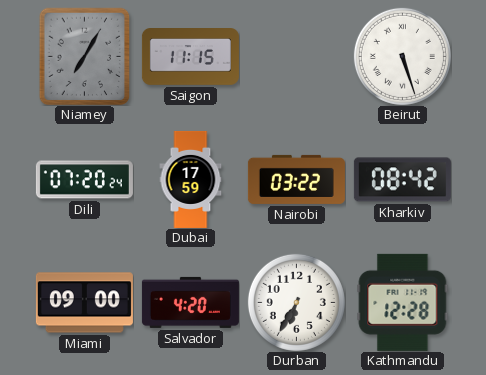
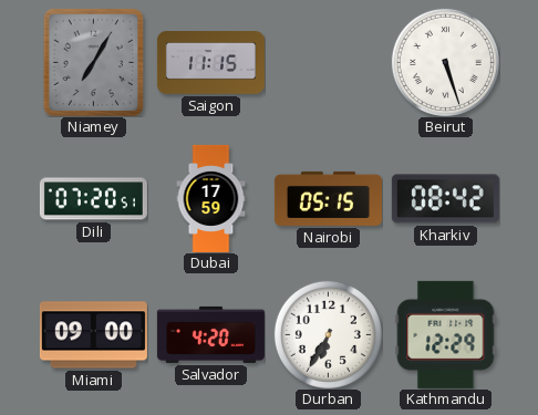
Dili: 07:20:24 -> 07:20:51 (93, 199)
Nairobi: 03:22 -> 05:15 (328, 198)
Kathmandu: 12:28 -> 12:29 (446, 334)
